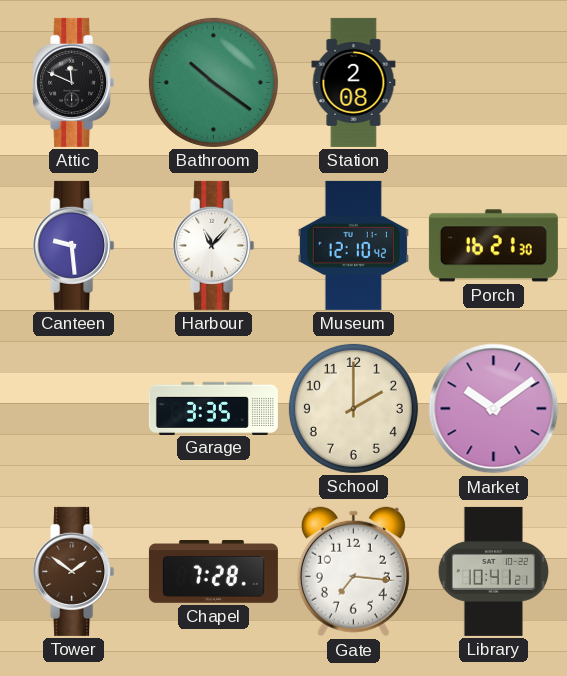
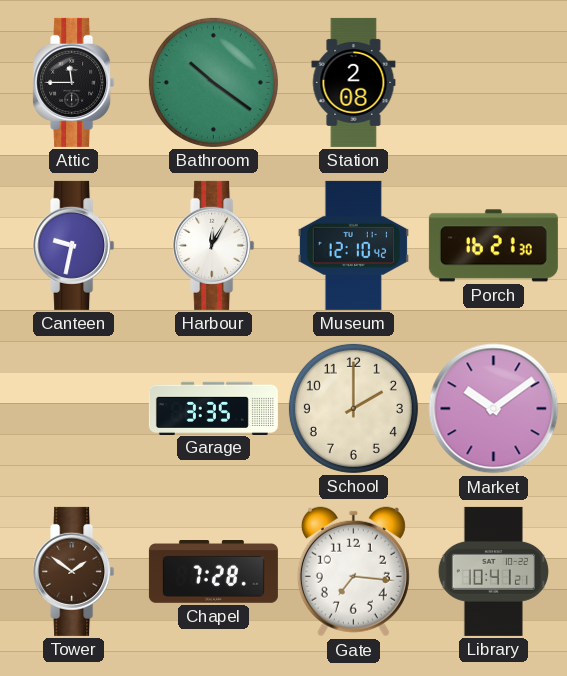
Attic: 11:49 -> 11:45 (74, 82)
Canteen: 9:29 -> 9:32 (74, 245)
Harbour: 11:07 -> 12:05 (214, 245)
